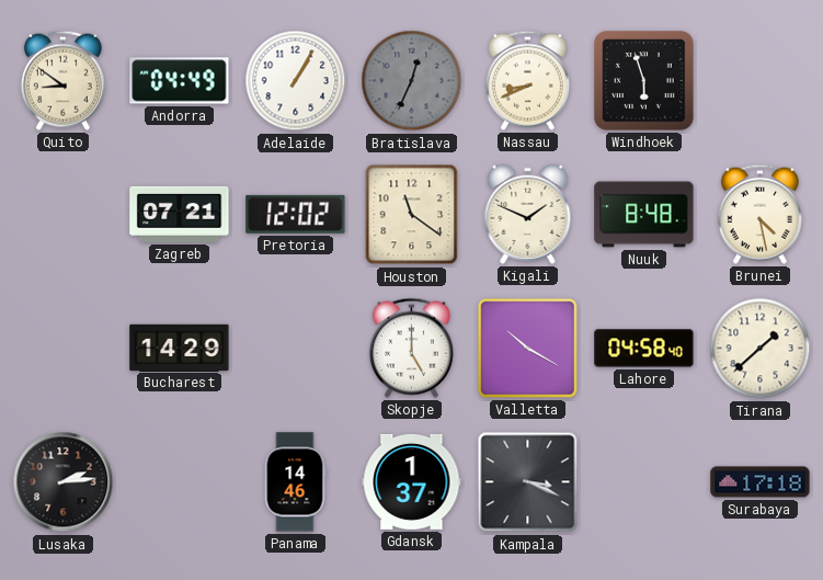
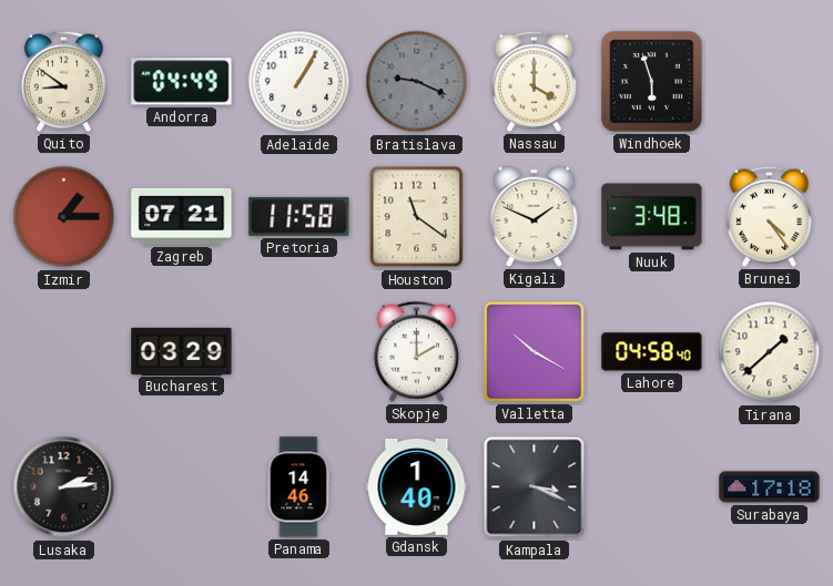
Bratislava: 12:34 -> 9:19 (417, 82)
Nassau: 8:41 -> 4:00 (534, 81)
Izmir: none -> 1:15 (64, 217)
Pretoria: 12:02 -> 11:58 (299, 216)
Nuuk: 8:48 -> 3:48 (652, 217)
Brunei: 4:28 -> 4:24 (769, 216)
Bucharest: 14:29 -> 03:29 (182, 351)
Skopje: 5:00 -> 2:00 (416, 351)
Gdansk: 1:37 -> 1:40 (417, 486)
